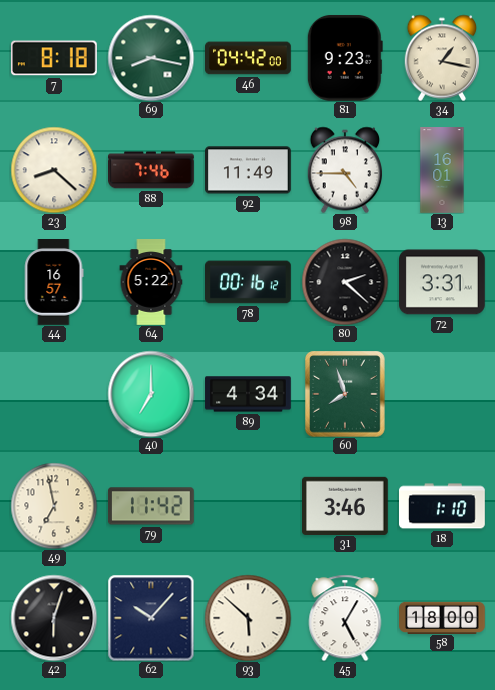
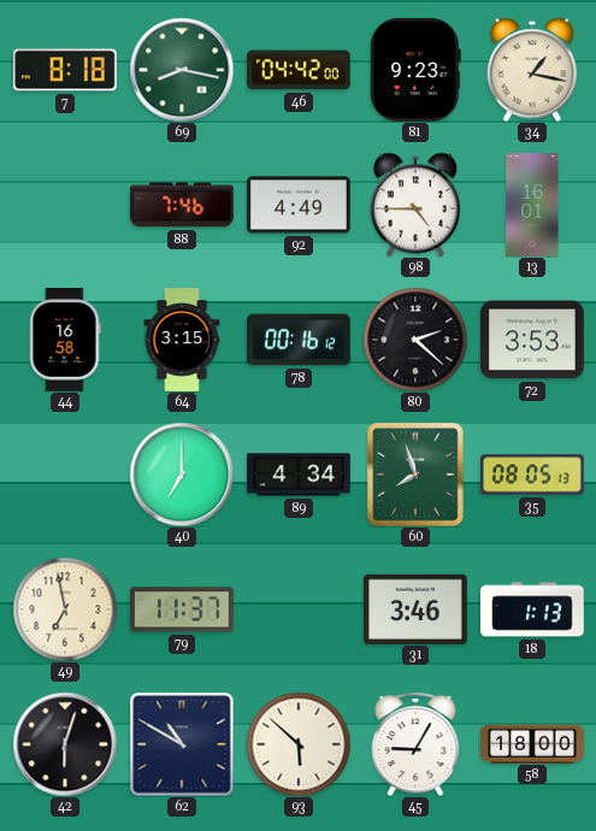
23: 8:22 -> none (54, 170)
92: 11:49 -> 4:49 (300, 205)
44: 16:57 -> 16:58 (65, 341)
64: 5:22 -> 3:15 (182, 340)
72: 3:31 -> 3:53 (533, 340)
35: none -> 08:05 (533, 475)
79: 11:42 -> 11:37 (182, 609)
18: 1:10 -> 1:13 (533, 609)
62: 10:07 -> 10:50 (182, 744)
45: 5:05 -> 9:05 (415, 744)
